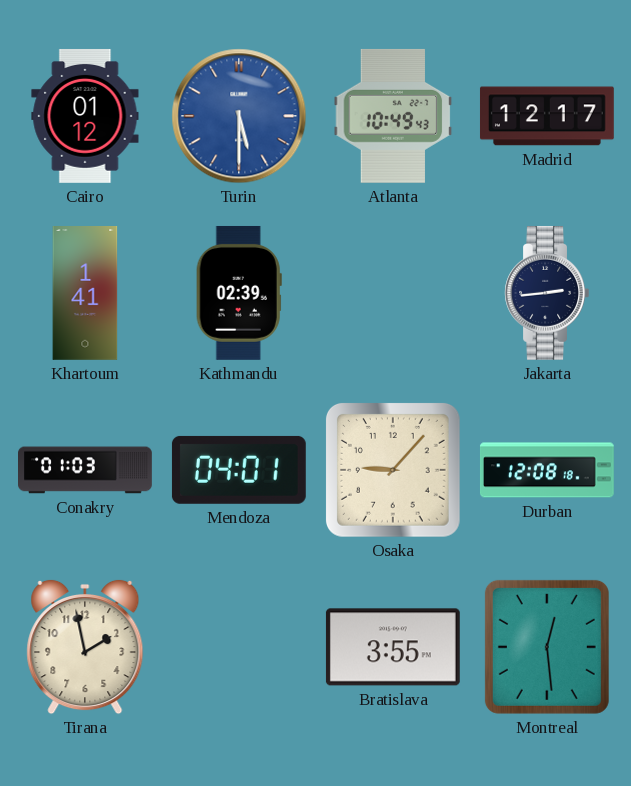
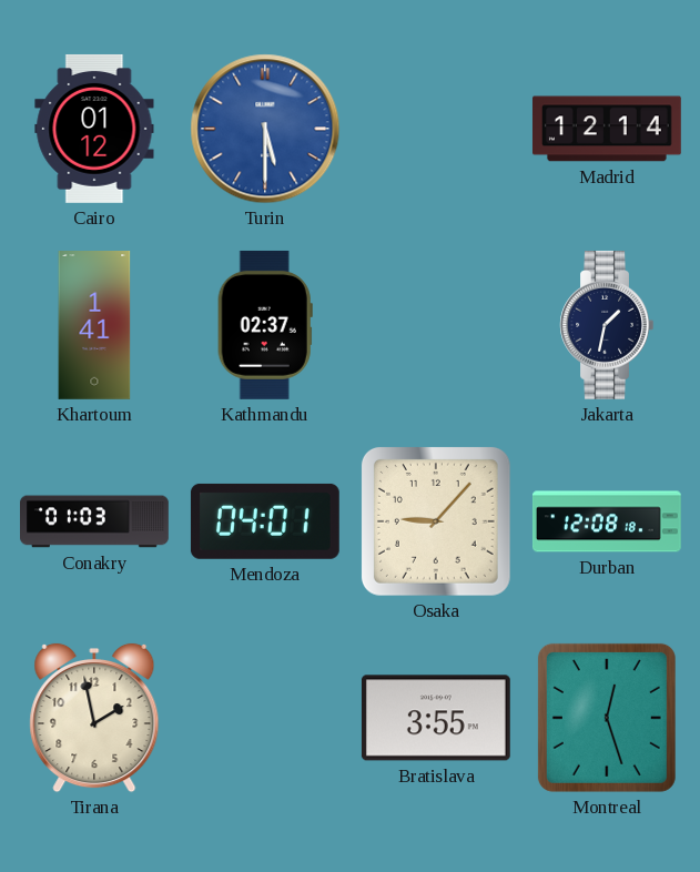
Atlanta: 10:49 -> none (393, 116)
Madrid: 12:17 -> 12:14 (607, 129)
Kathmandu: 02:39 -> 02:37 (265, 325)
Jakarta: 2:44 -> 1:32 (607, 325)
Montreal: 12:29 -> 12:27 (607, 718)
